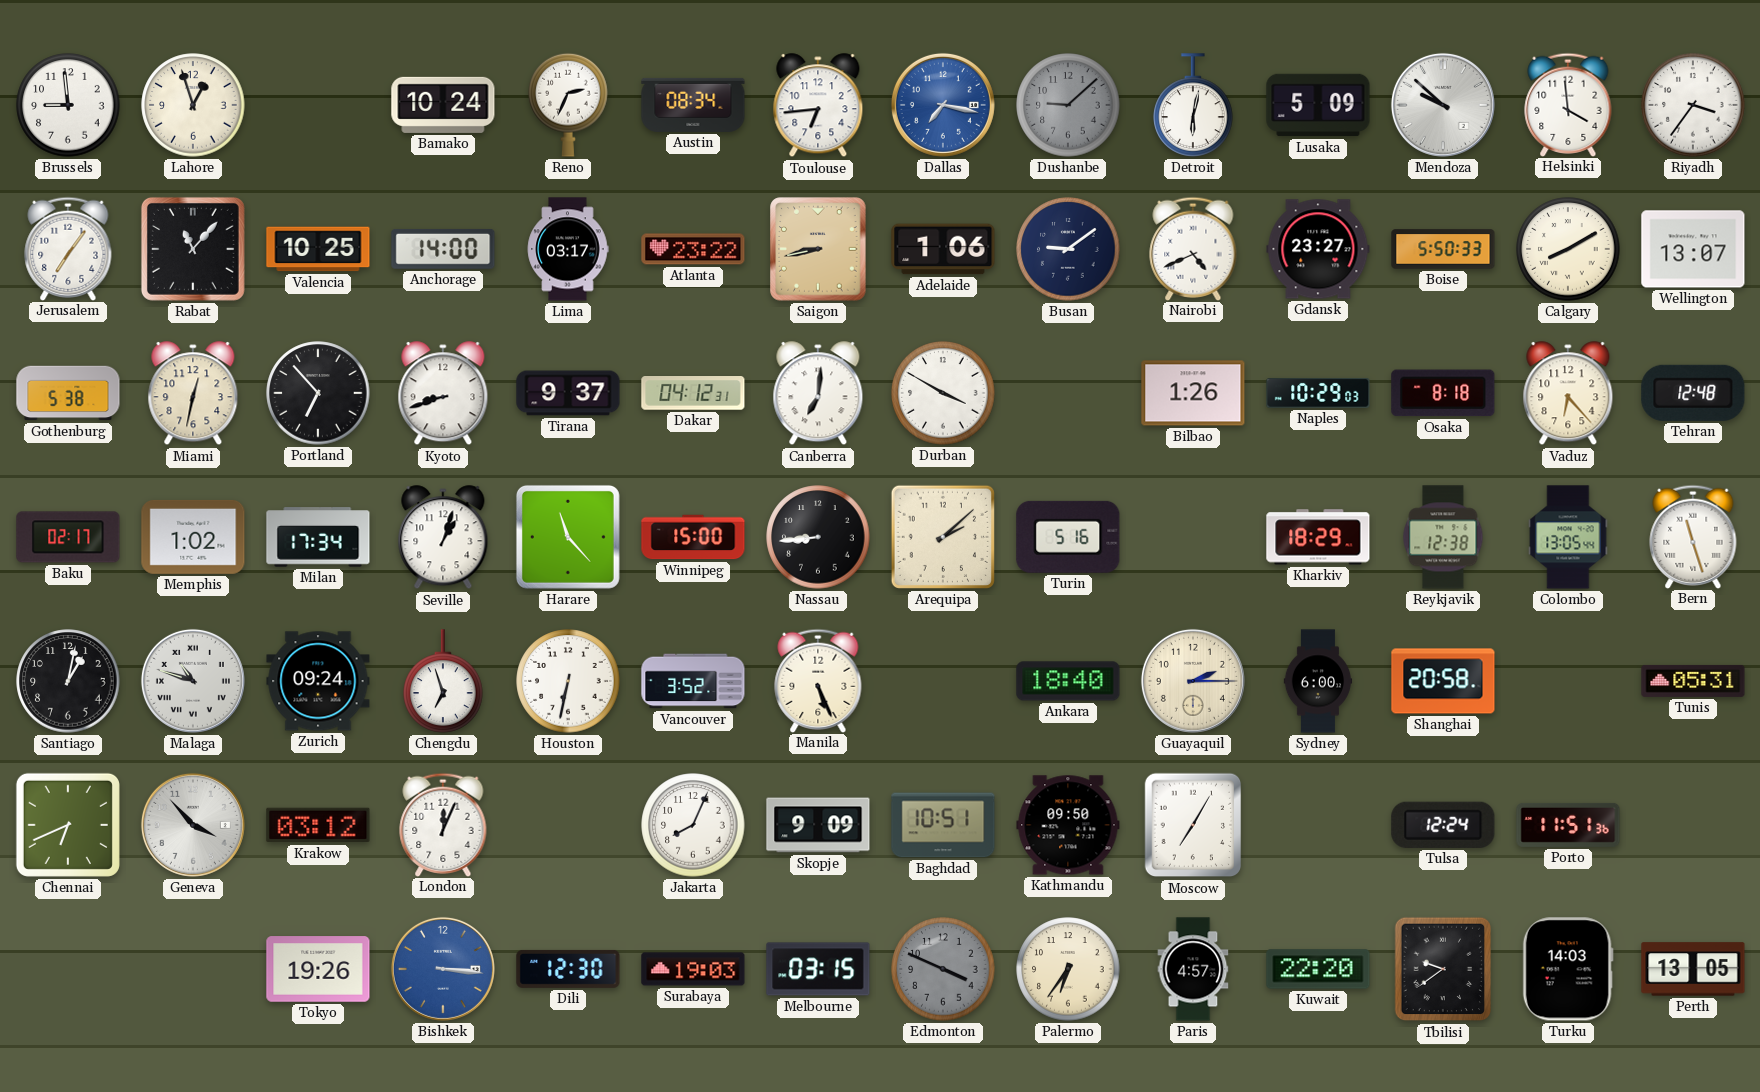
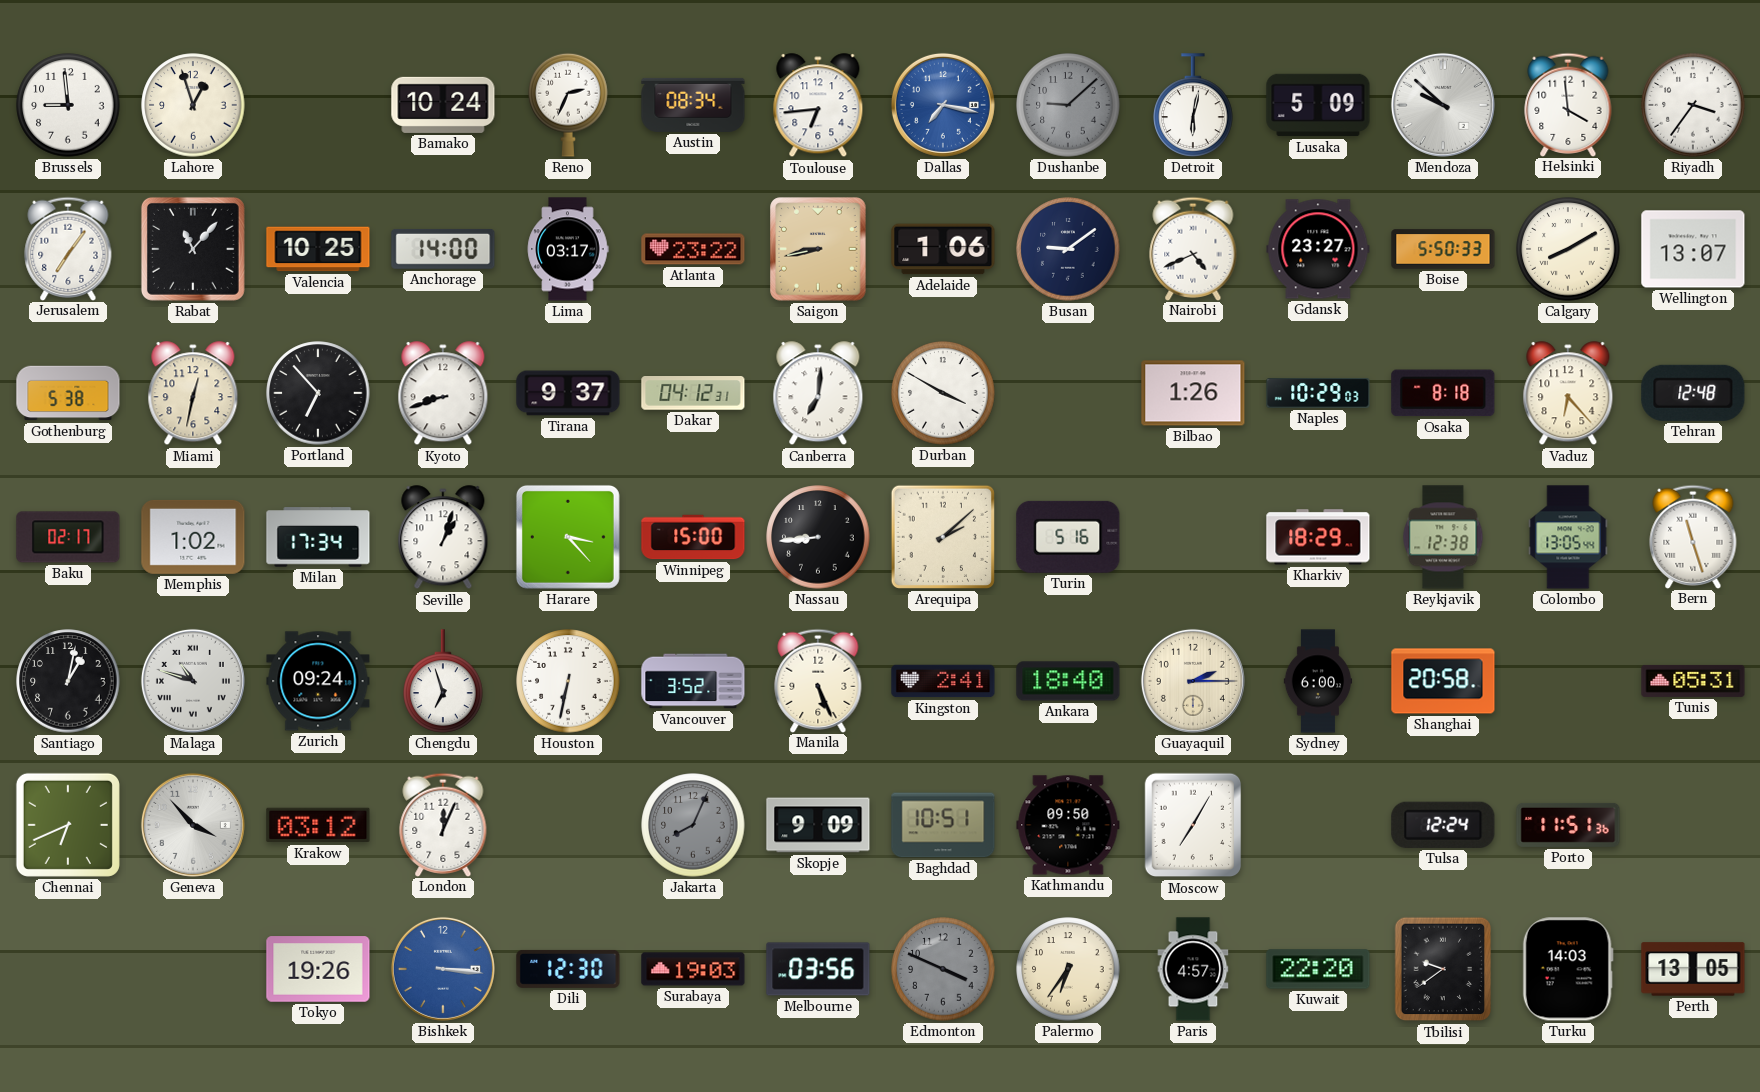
Harare: 11:23 -> 3:23 (568, 537)
Kingston: none -> 2:41 (943, 681)
Jakarta dial: white -> grey (693, 825)
Melbourne: 03:15 -> 03:56 (818, 969)
